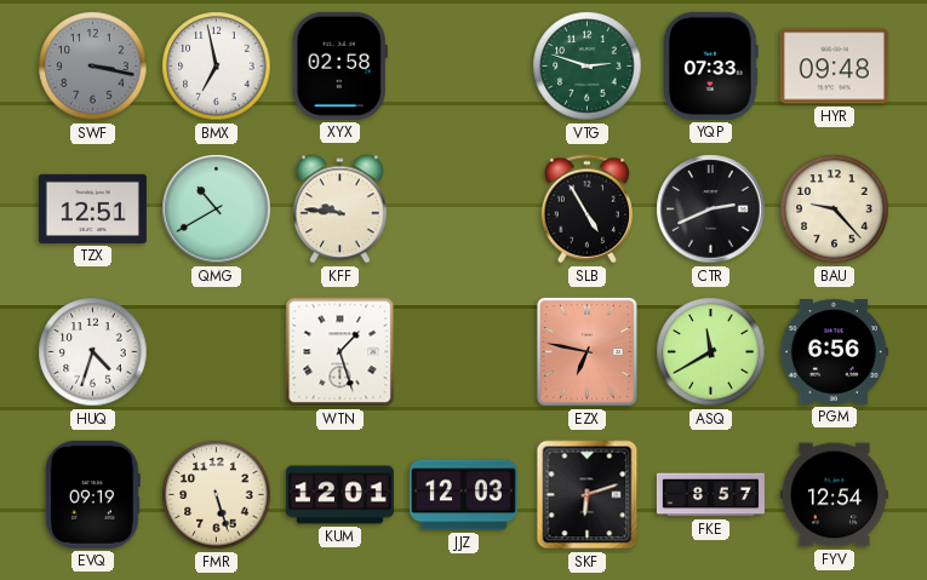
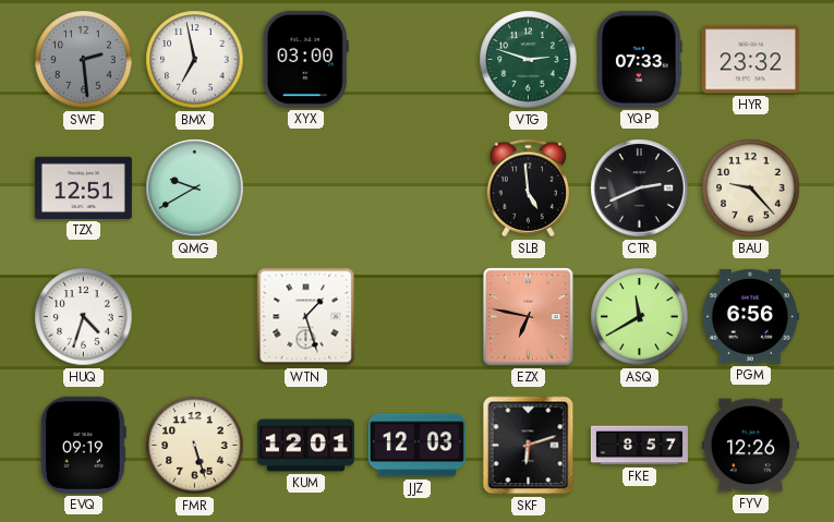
SWF: 3:17 -> 2:29 (84, 60)
XYX: 02:58 -> 03:00 (305, 59)
HYR: 09:48 -> 23:32 (750, 60)
QMG: 10:40 -> 9:40 (195, 189)
KFF: 9:46 -> none (341, 209)
SLB: 4:55 -> 4:59 (528, 189)
FYV: 12:54 -> 12:26 (750, 446)
